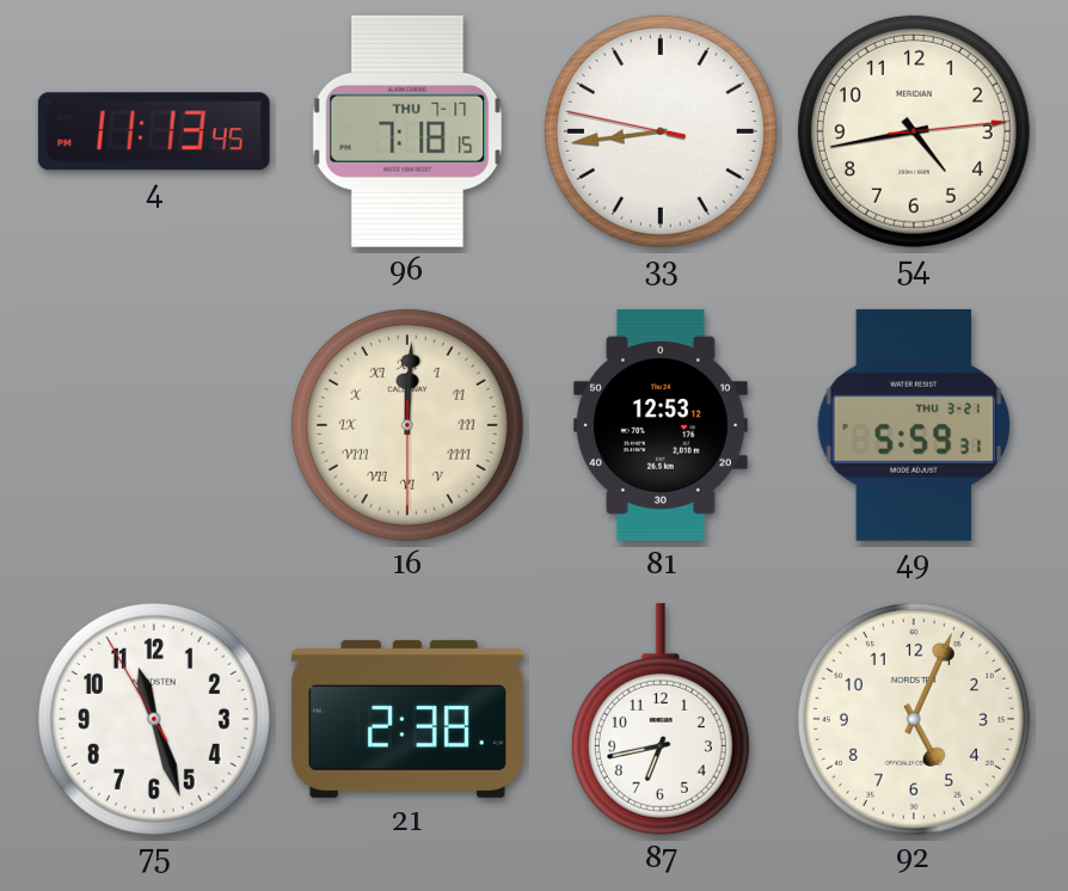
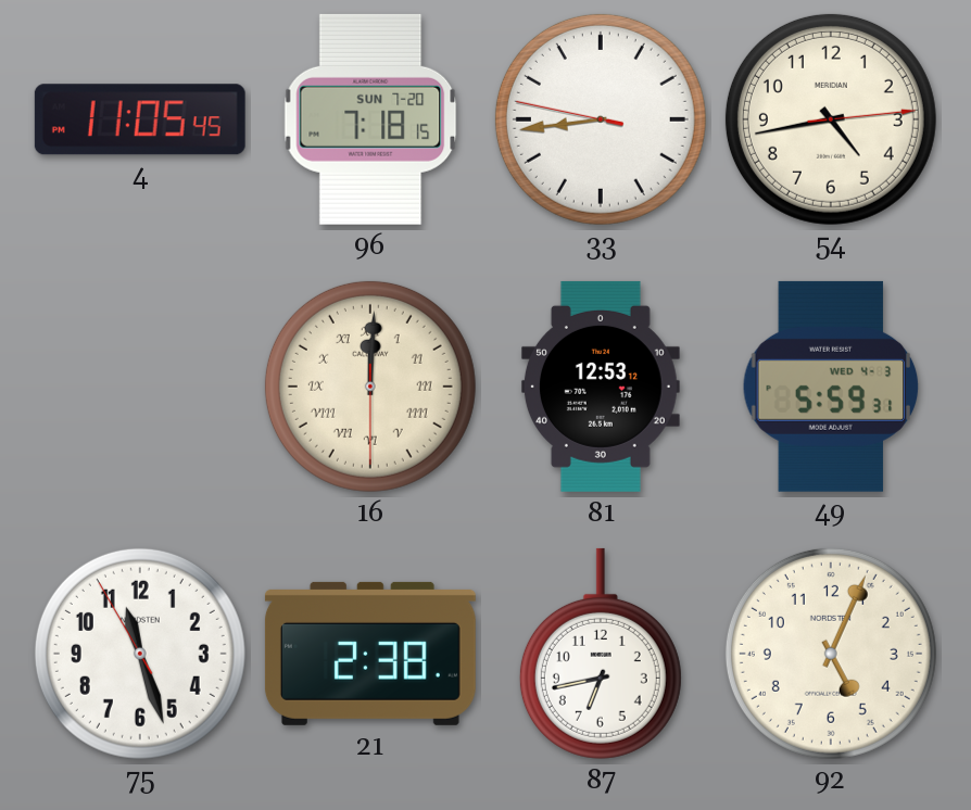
4: 11:13 -> 11:05 (140, 119)
96 date: THU 7-17 -> SUN 7-20 (370, 119)
49 date: THU 3-21 -> WED 4-3 (831, 387)
